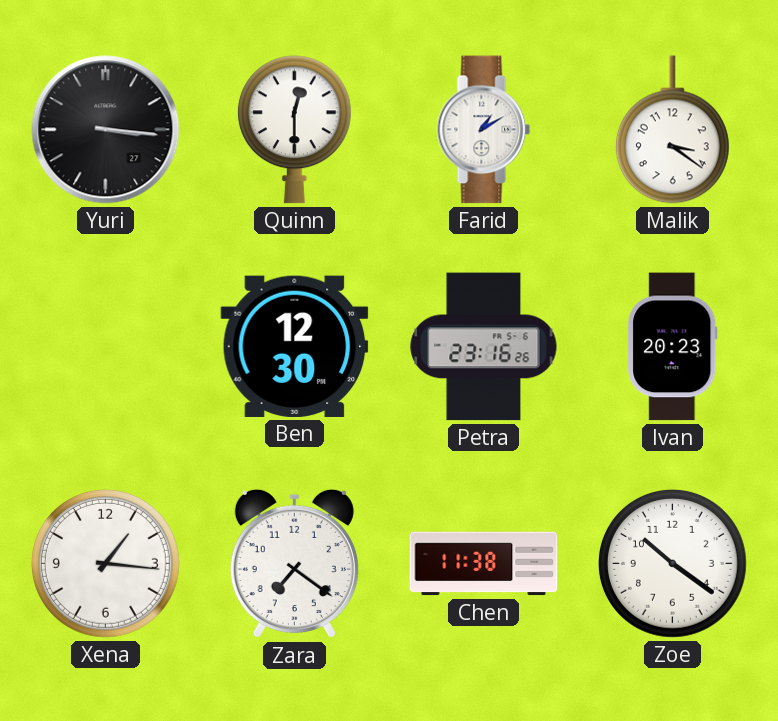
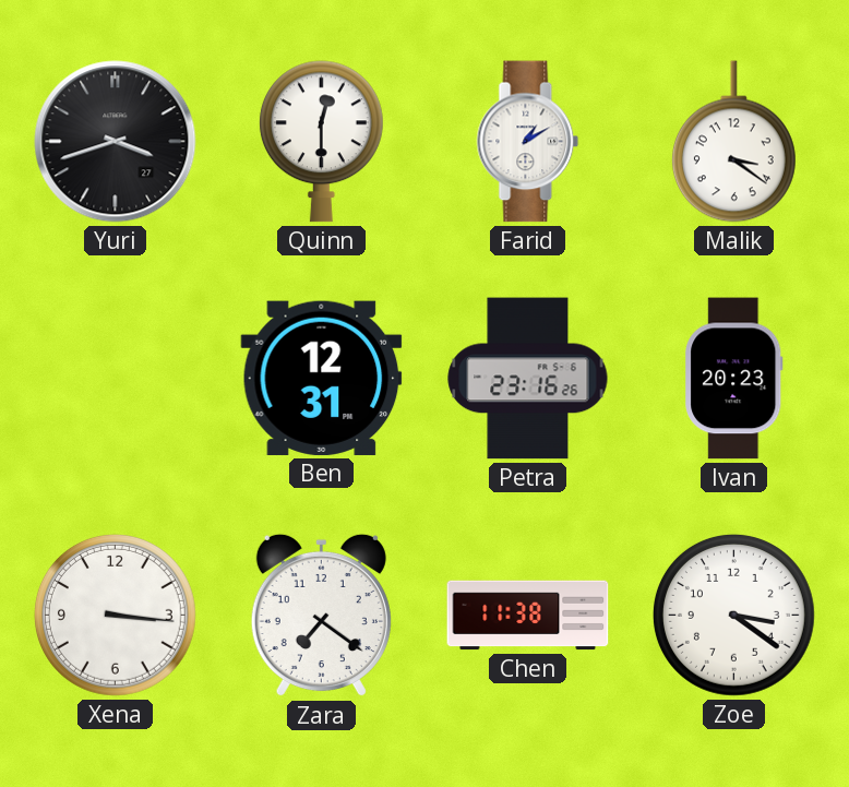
Yuri: 3:16 -> 3:42 (116, 142)
Ben: 12:30 -> 12:31 (322, 378)
Xena: 1:16 -> 3:16 (115, 615)
Zoe: 10:21 -> 3:21 (733, 615)
